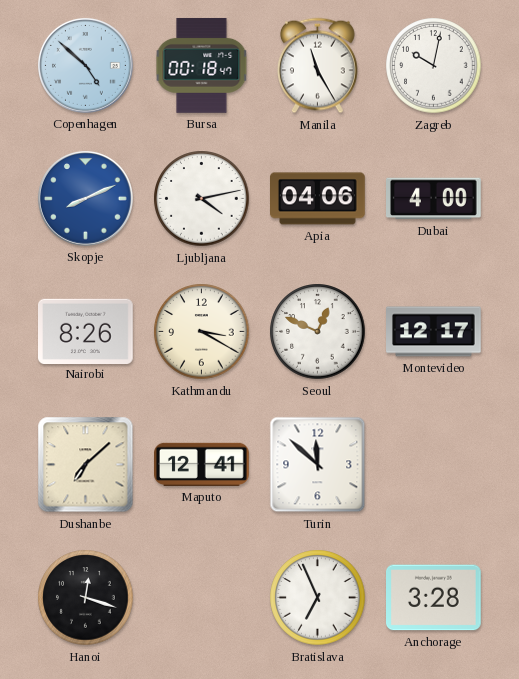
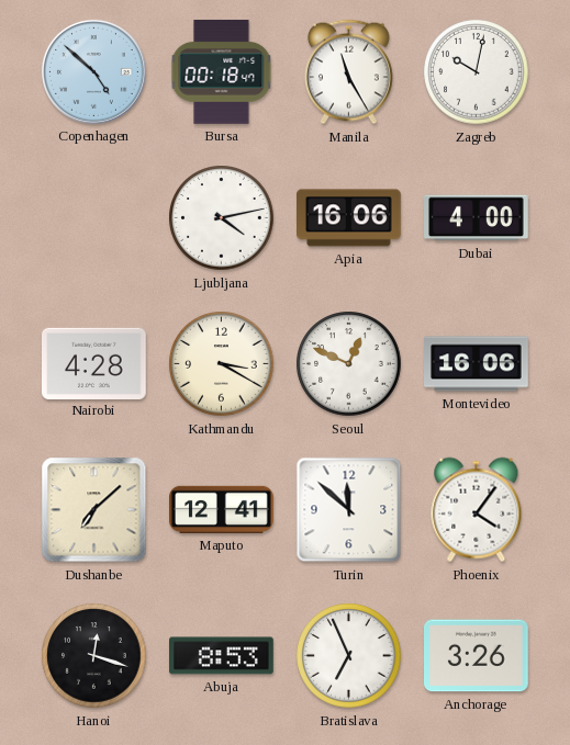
Skopje: 8:11 -> none (85, 198)
Apia: 04:06 -> 16:06 (349, 218)
Nairobi: 8:26 -> 4:28 (94, 363)
Montevideo: 12:17 -> 16:06 (477, 364)
Phoenix: none -> 4:06 (477, 510)
Abuja: none -> 8:53 (222, 656)
Anchorage: 3:28 -> 3:26 (477, 656)
